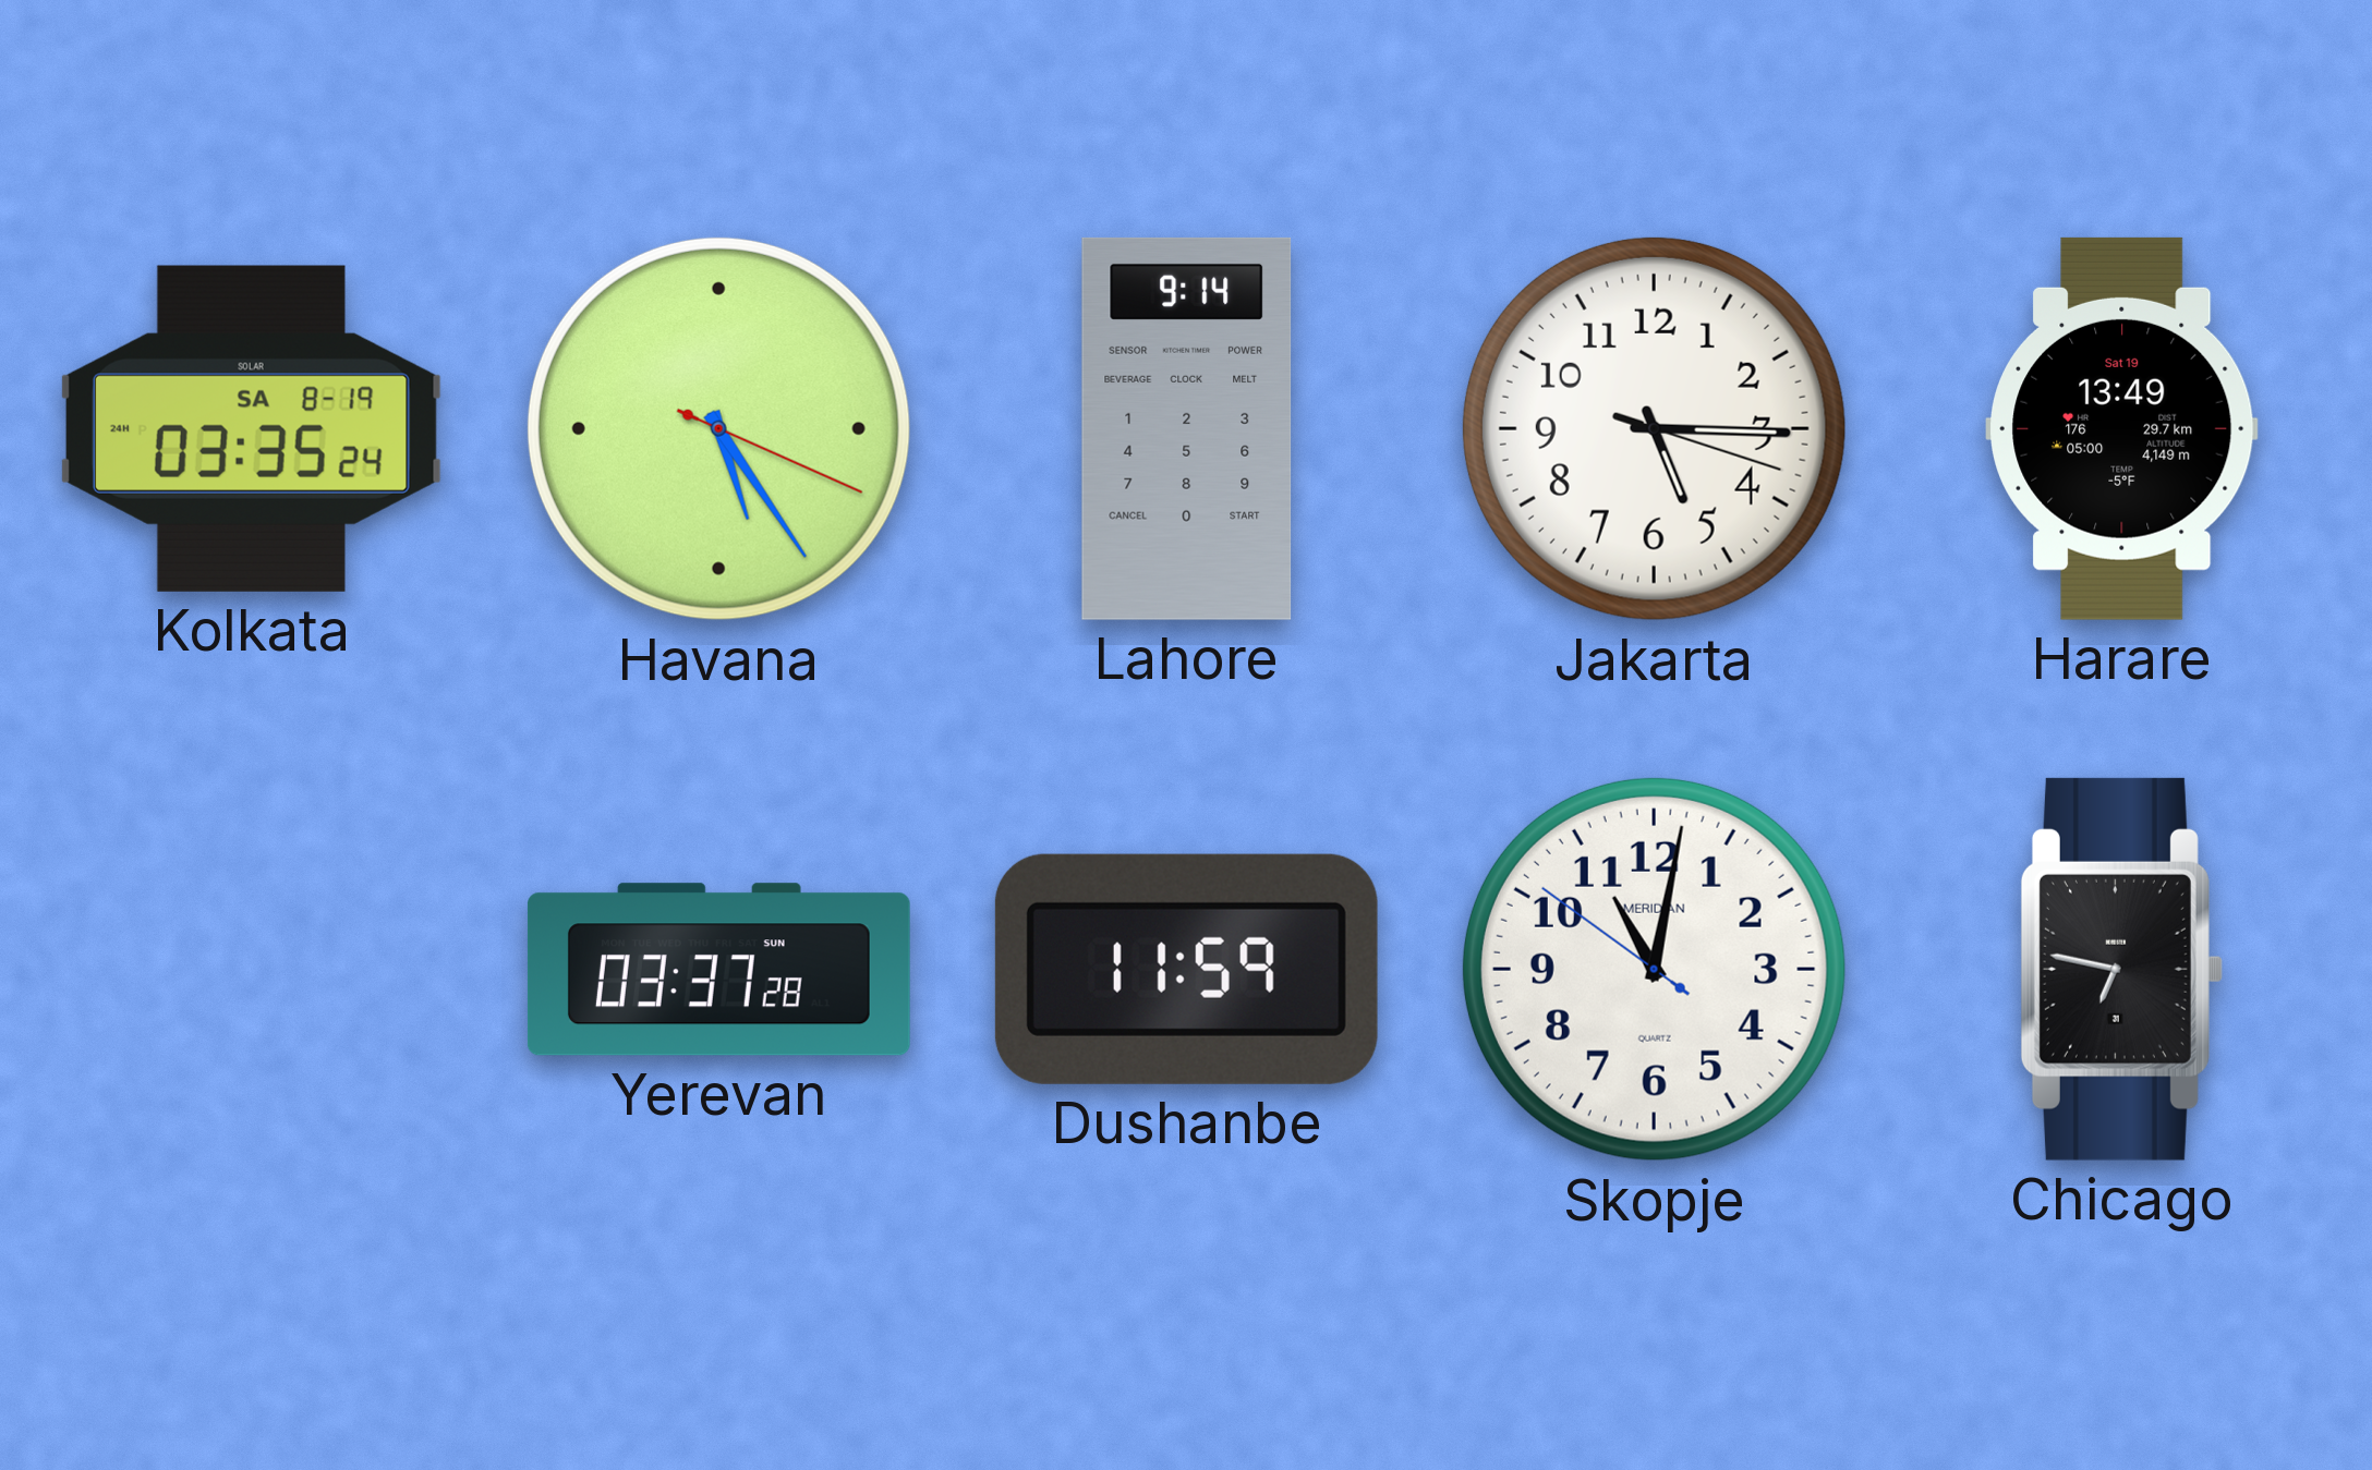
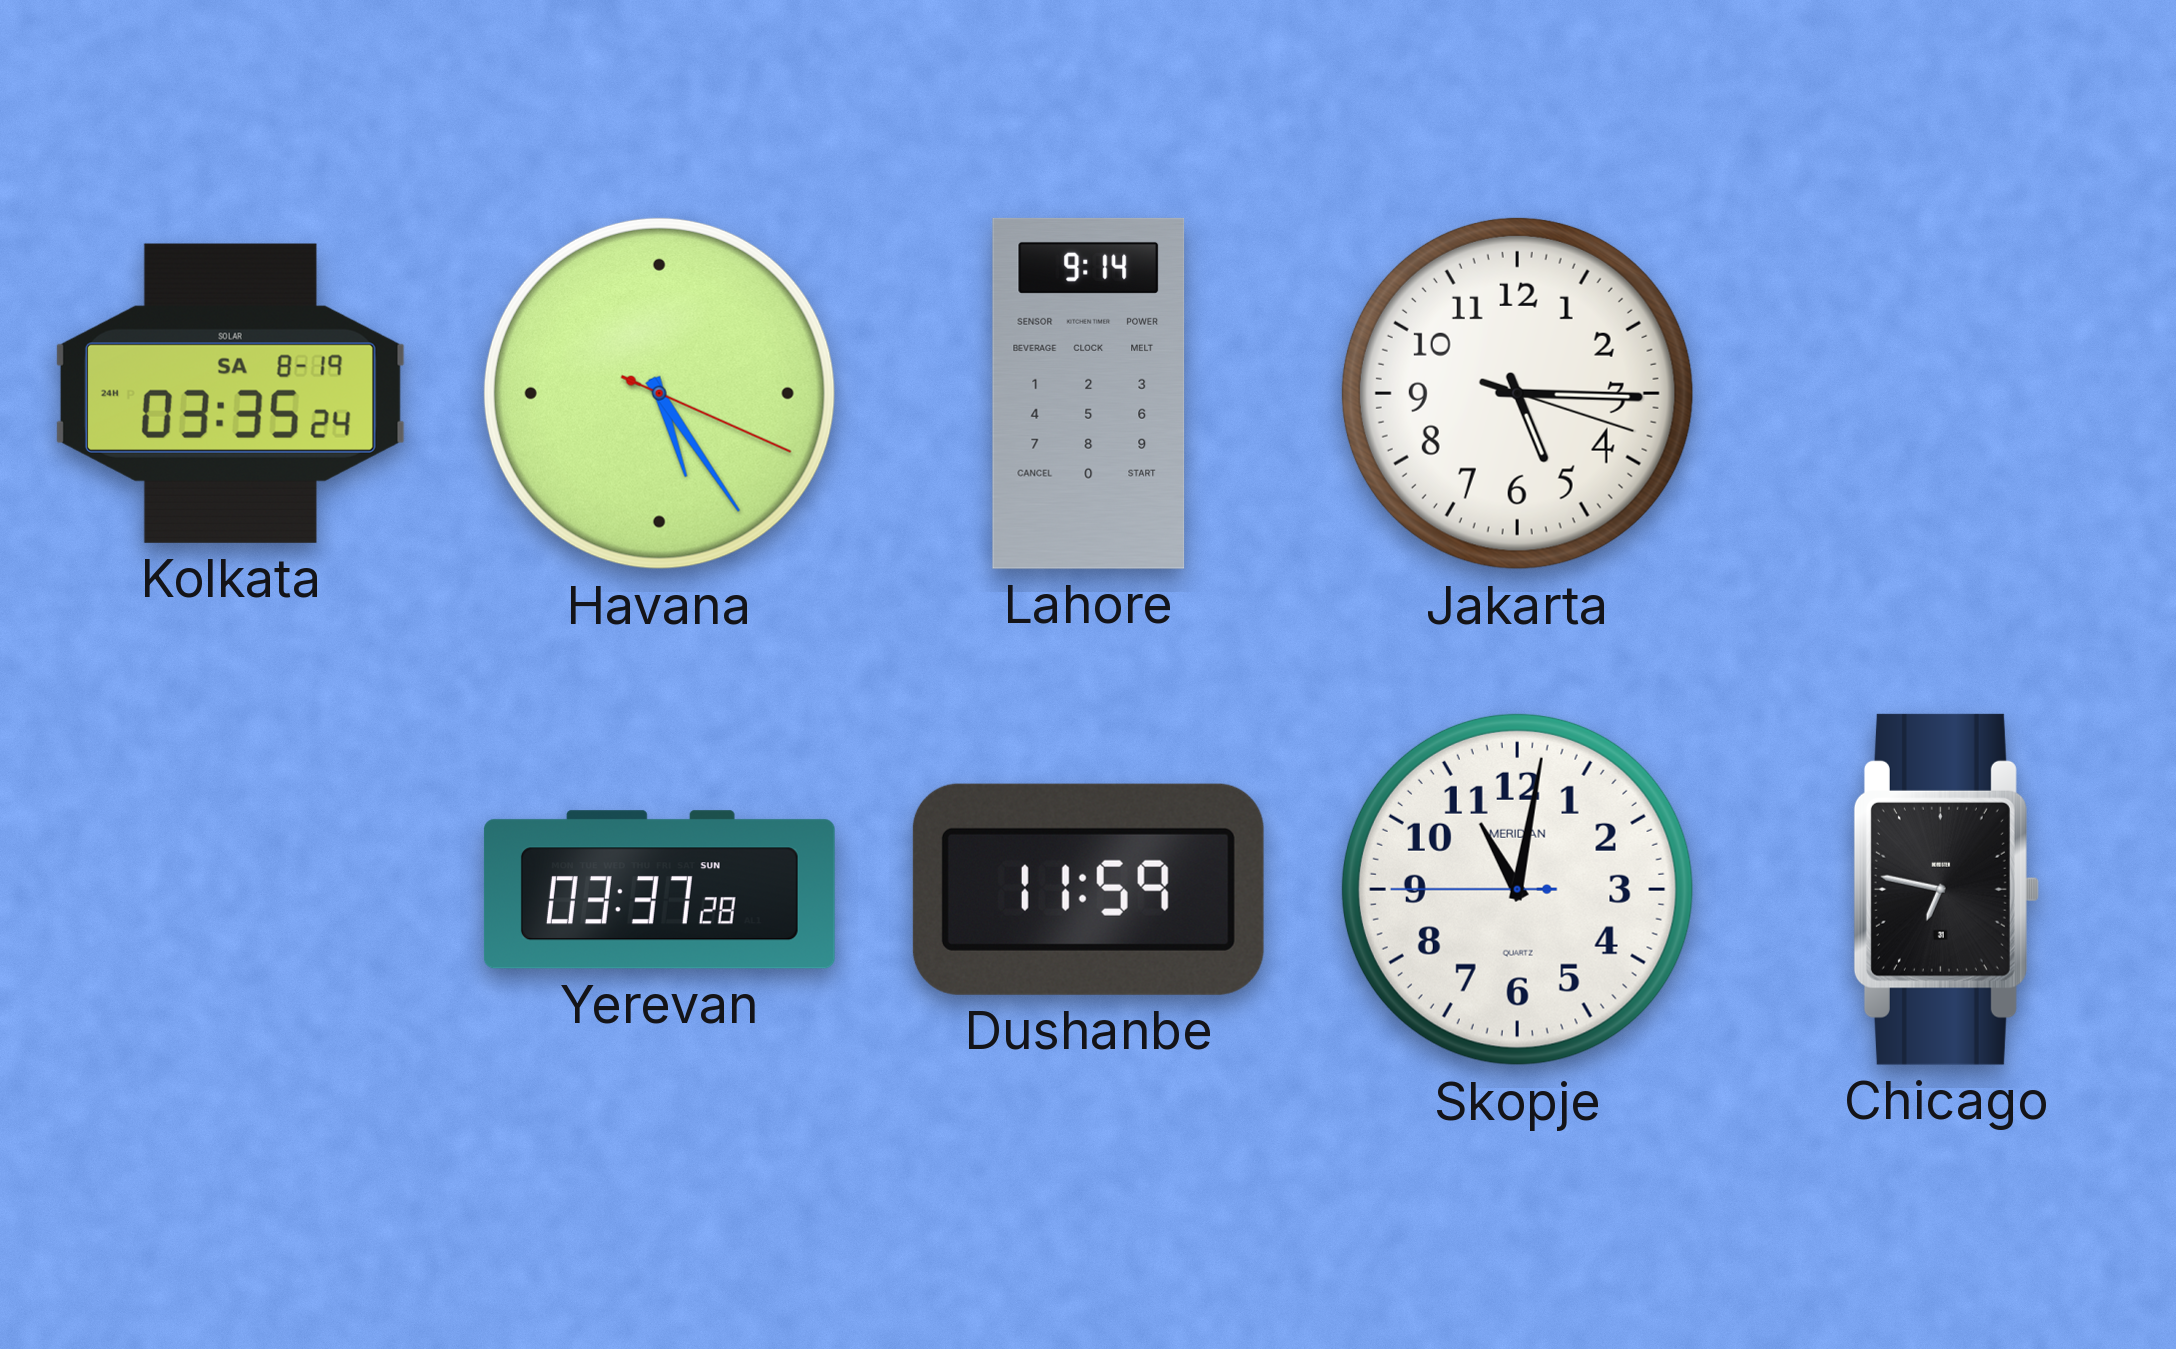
Harare: 13:49 -> none (2122, 428)
Skopje: 11:01:51 -> 11:01:45 (1517, 889)
